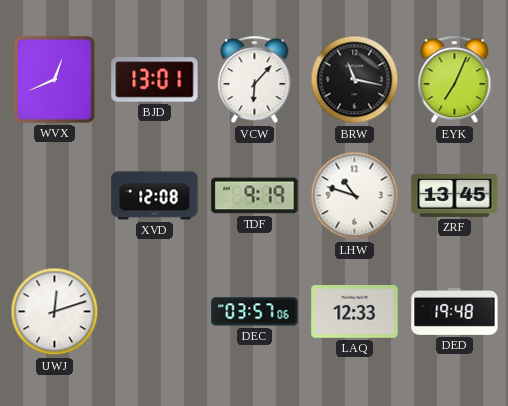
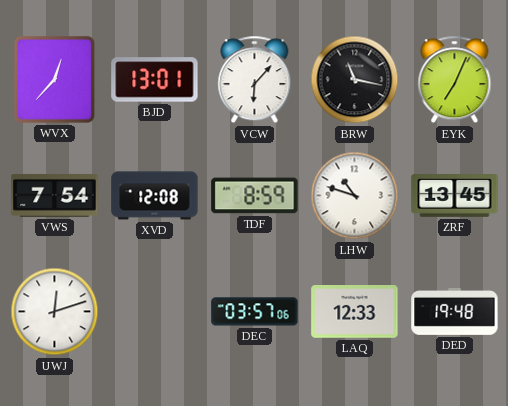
WVX: 12:41 -> 12:37 (54, 79)
VWS: none -> 7:54 (55, 196)
TDF: 9:19 -> 8:59 (255, 196)
